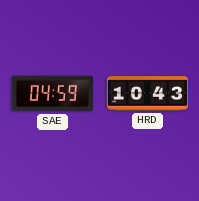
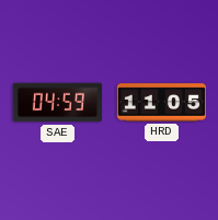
HRD: 10:43 -> 11:05 (162, 103)
